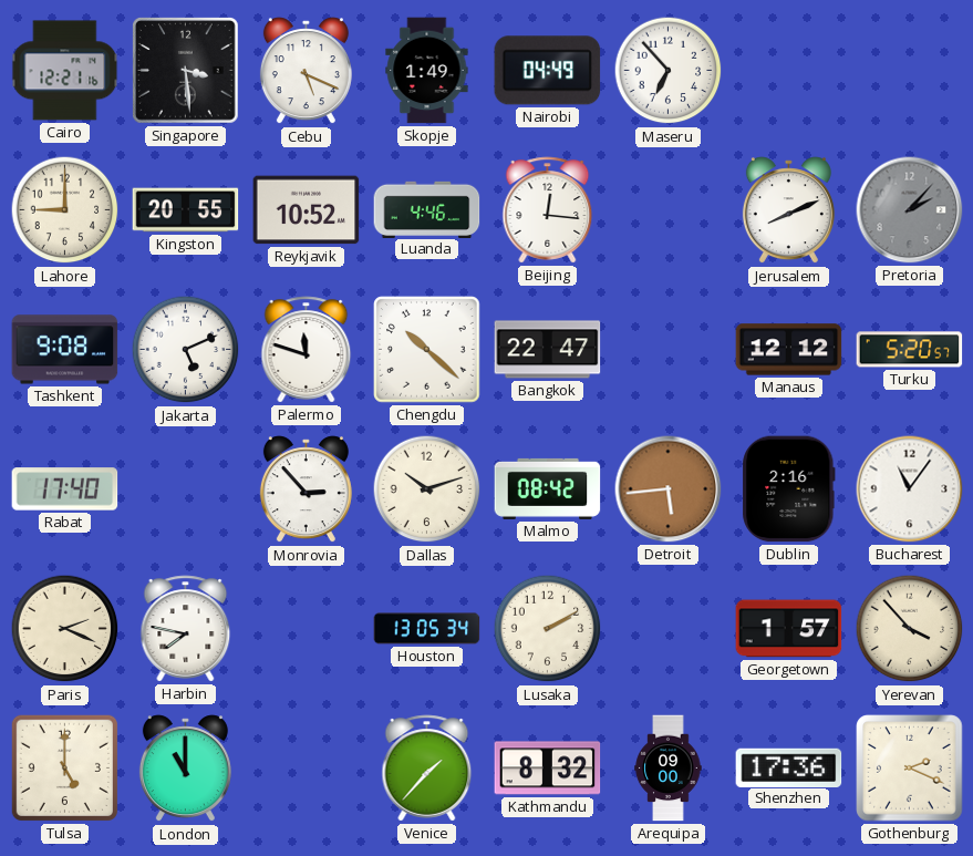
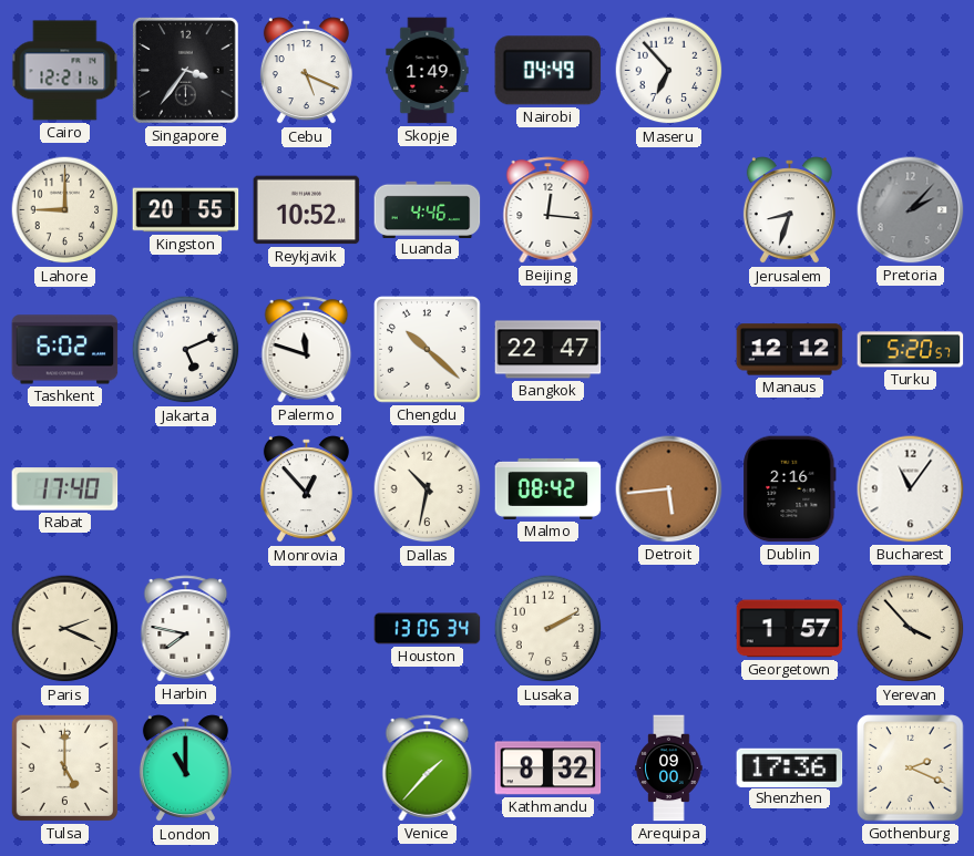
Singapore: 3:29 -> 3:36 (186, 71)
Jerusalem: 8:11 -> 8:33 (789, 210)
Tashkent: 9:08 -> 6:02 (65, 350)
Monrovia: 2:53 -> 12:53 (306, 489)
Dallas: 10:12 -> 10:32 (428, 489)
